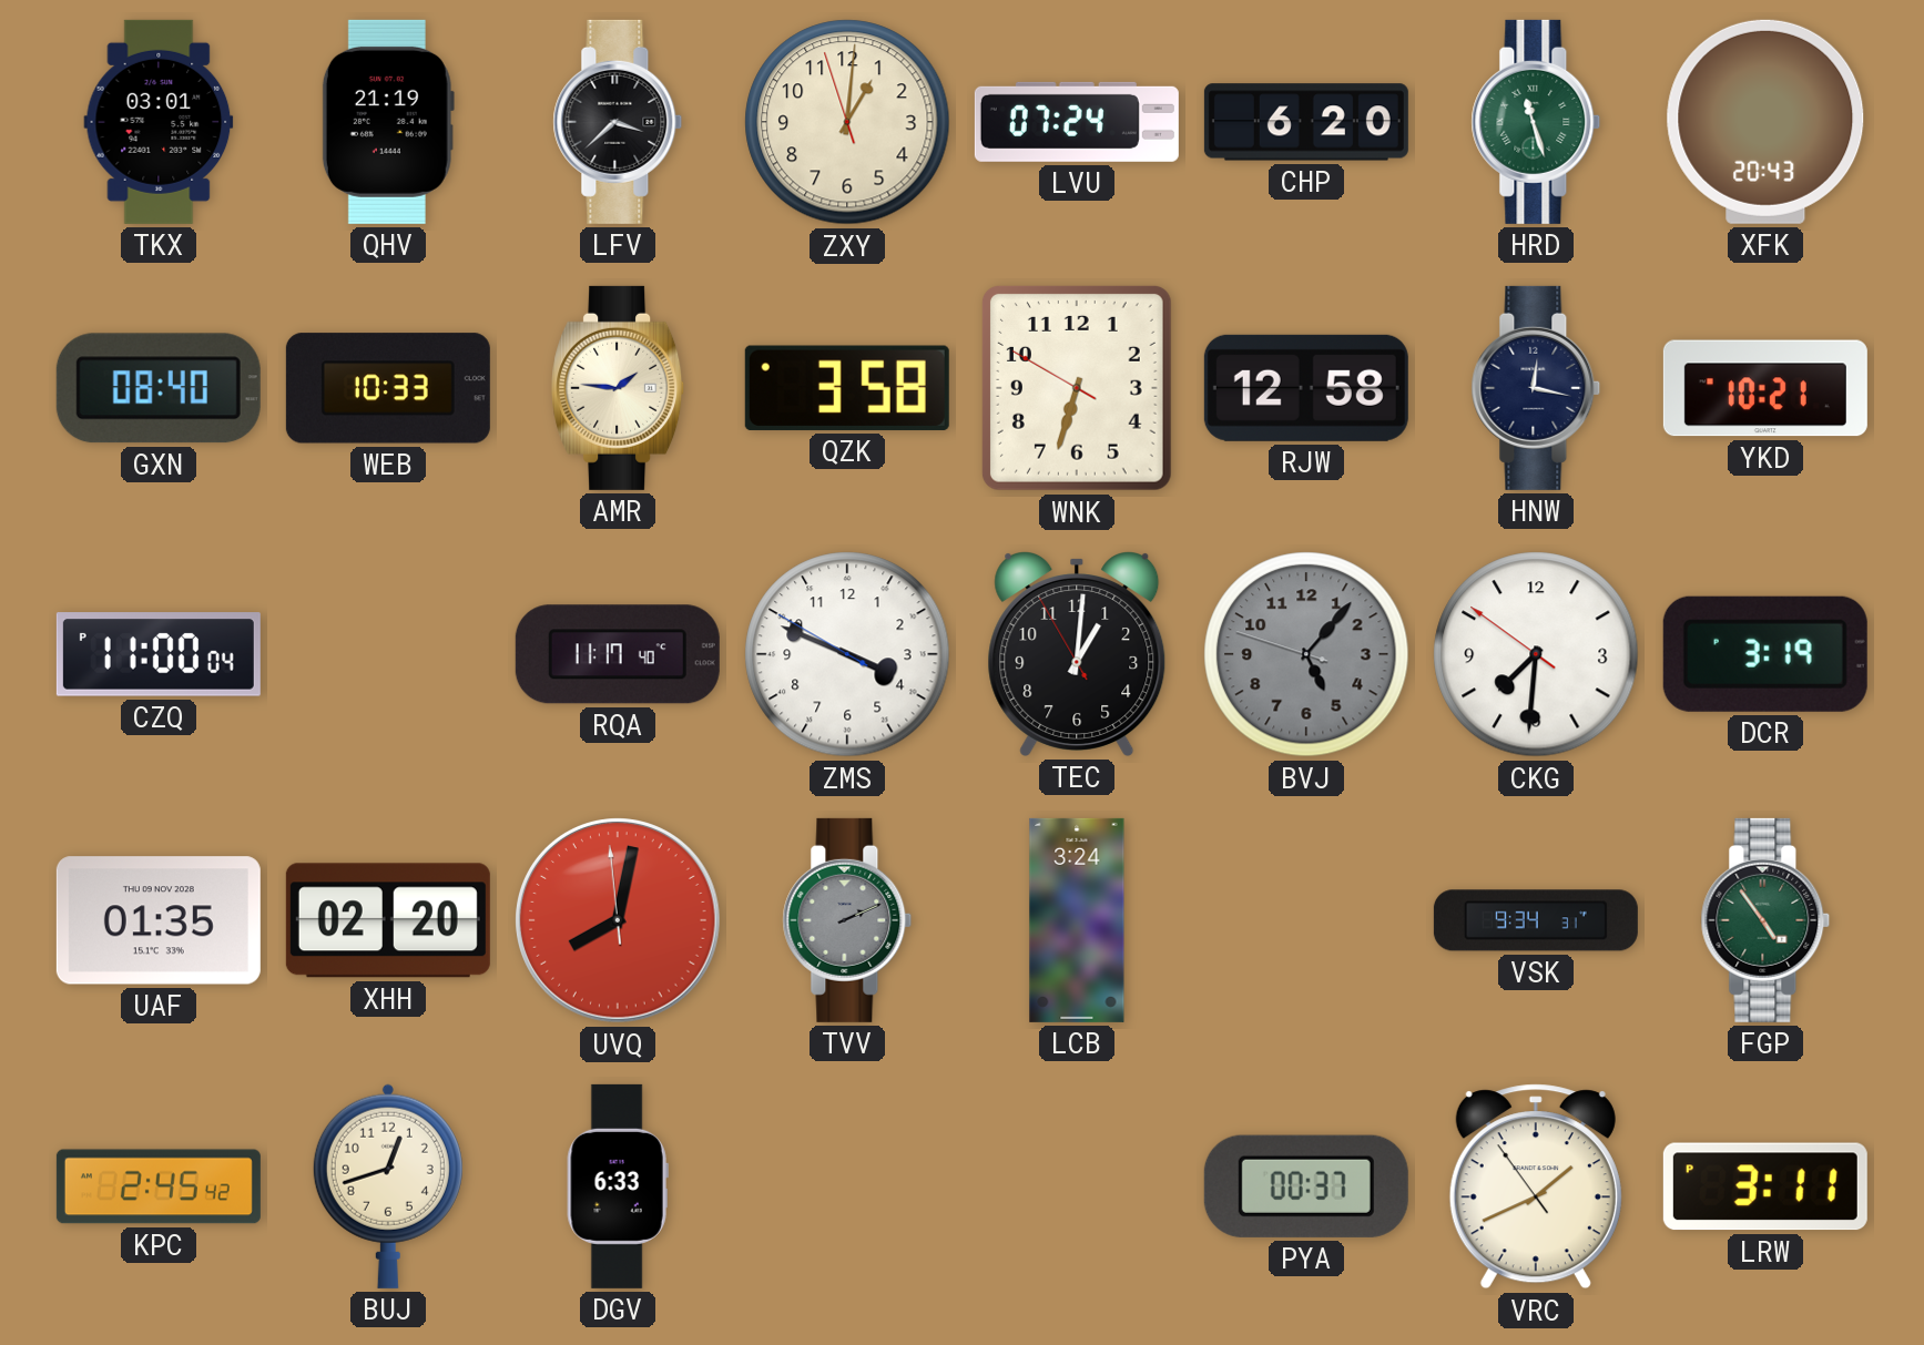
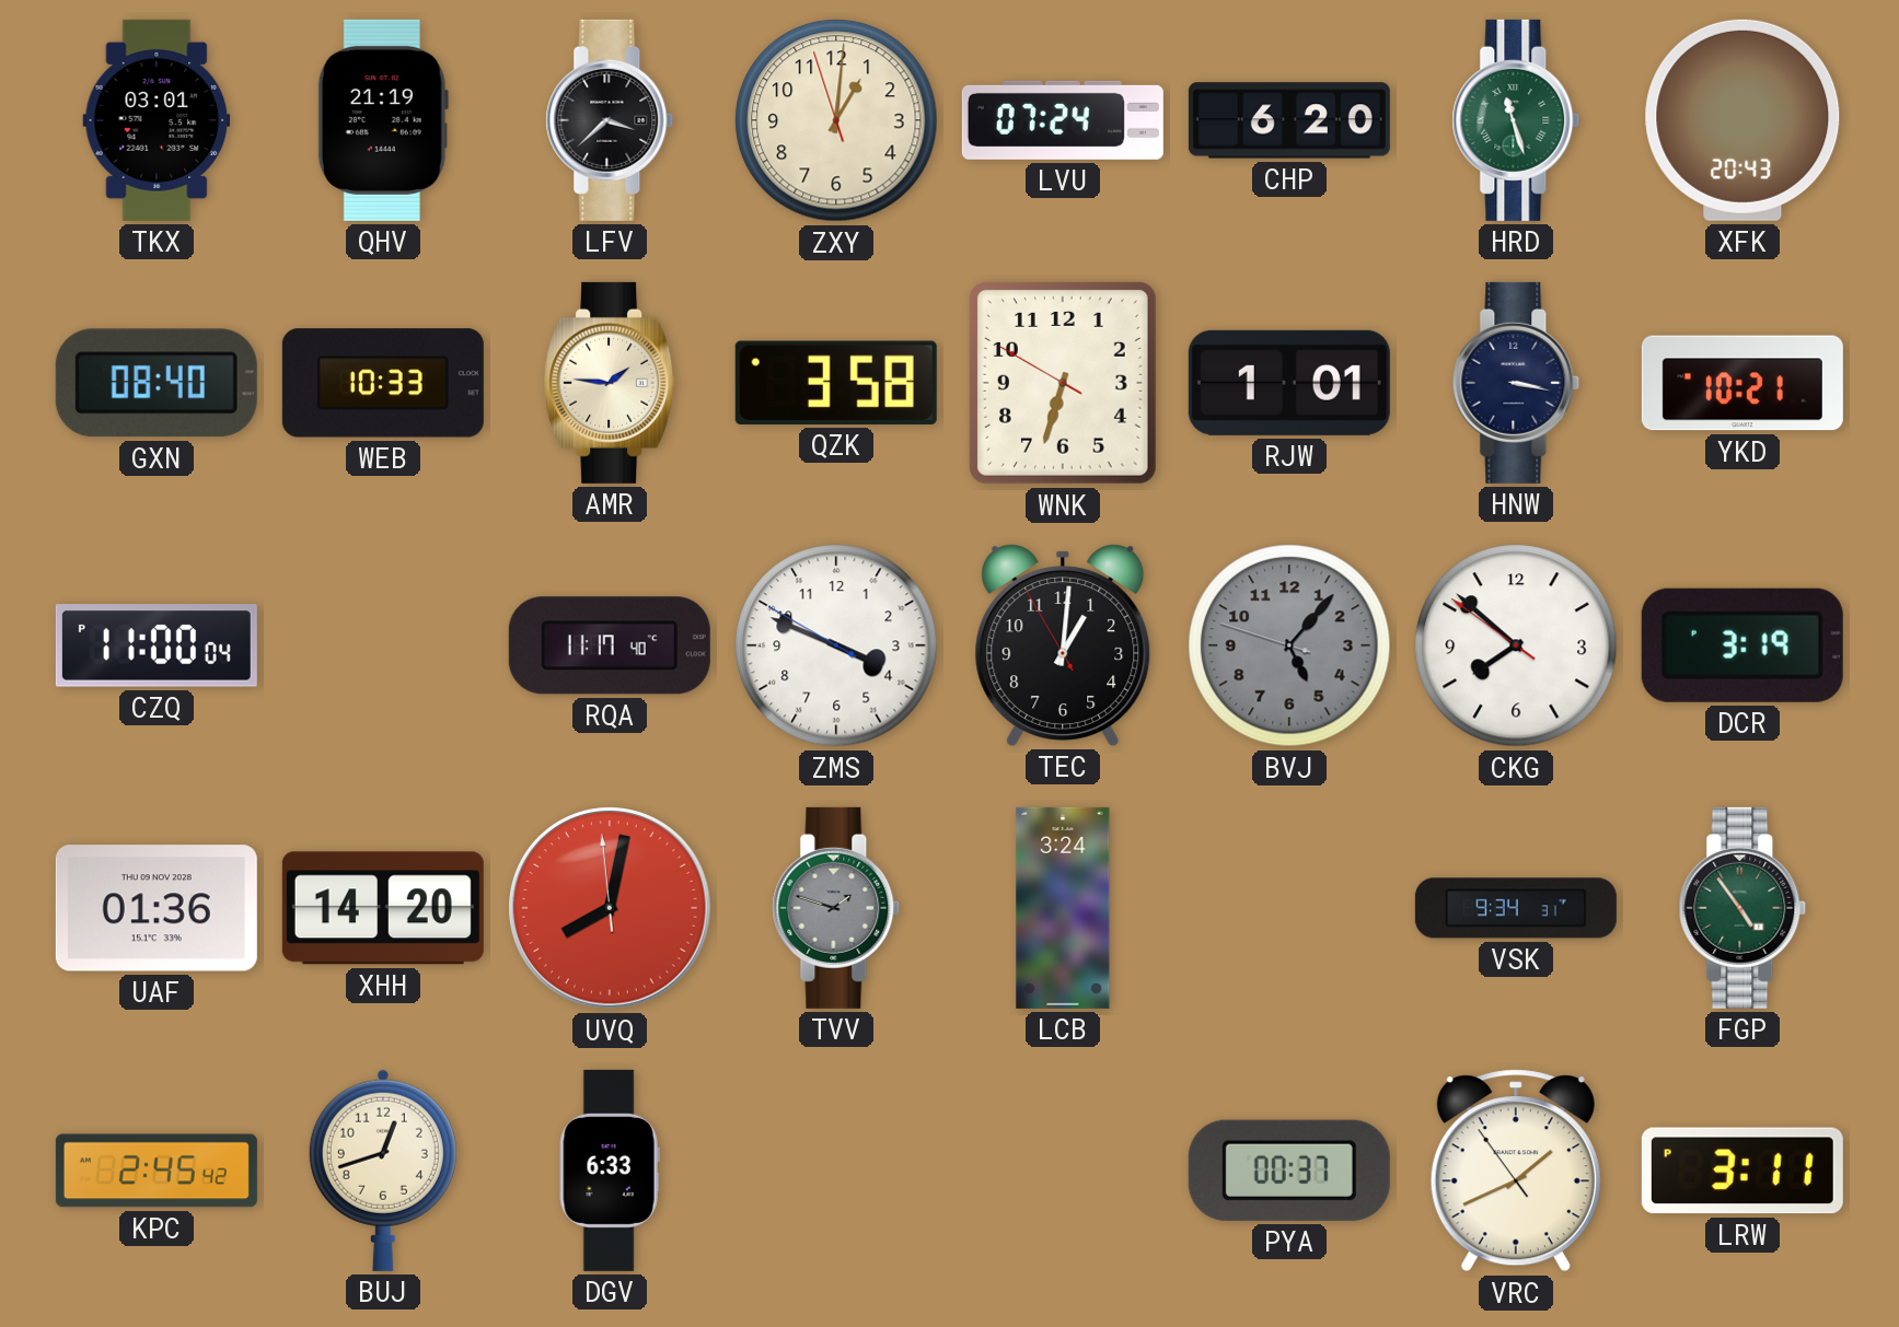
RJW: 12:58 -> 1:01 (1289, 383)
HNW: 12:17 -> 3:17 (1516, 383)
CKG: 7:30 -> 7:51 (1516, 645)
UAF: 01:35 -> 01:36 (157, 908)
XHH: 02:20 -> 14:20 (383, 908)
TVV: 2:11 -> 1:48 (836, 908)
